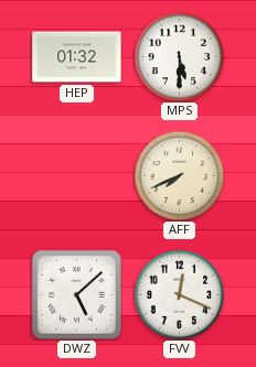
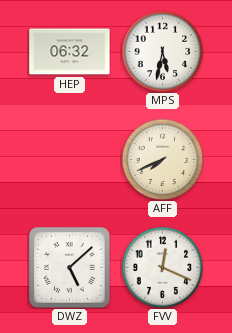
HEP: 01:32 -> 06:32 (70, 52)
MPS: 5:30 -> 5:32 (162, 51)
